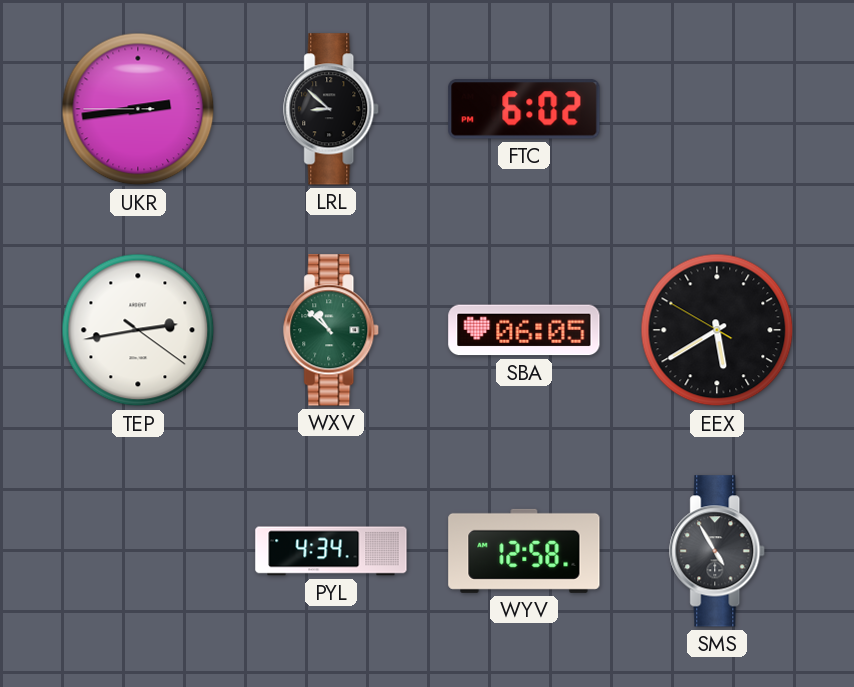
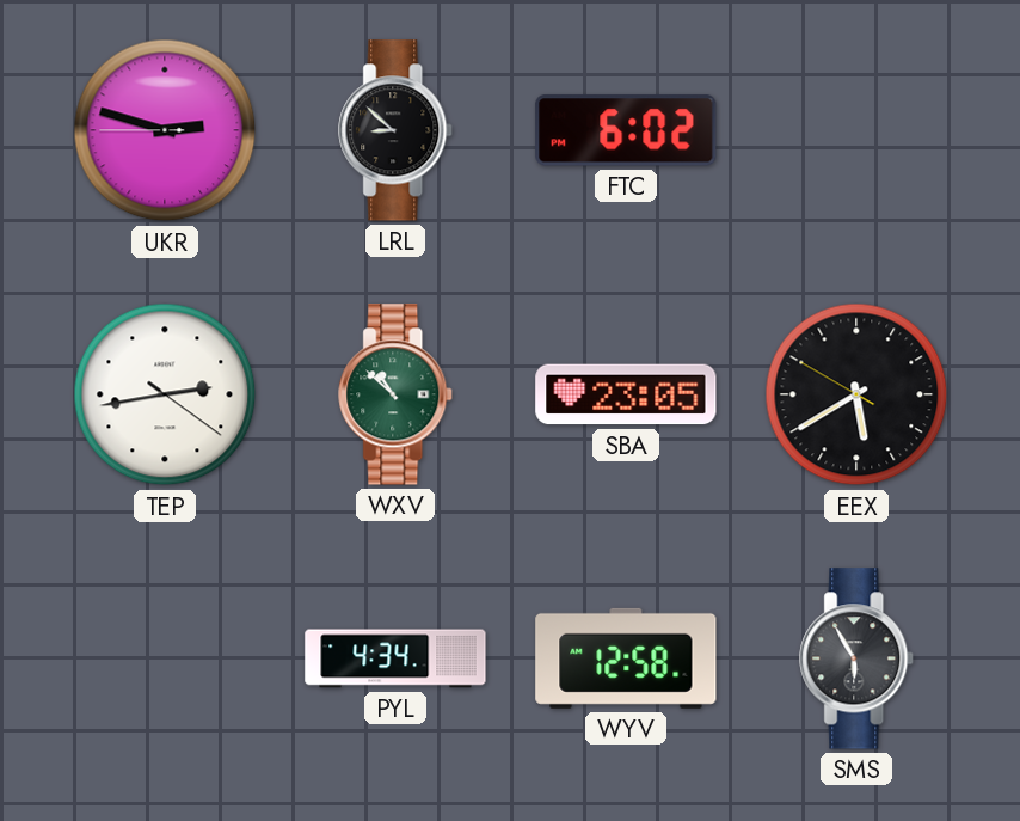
UKR: 2:43 -> 2:47 (165, 130)
SBA: 06:05 -> 23:05 (626, 394)
SMS: 4:55 -> 5:55 (858, 658)
